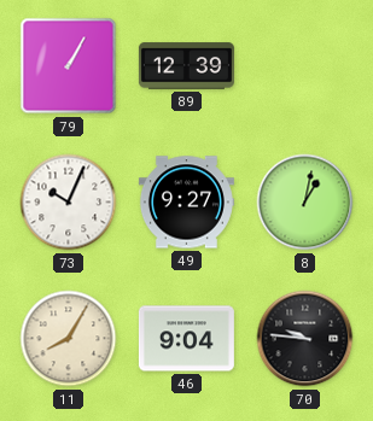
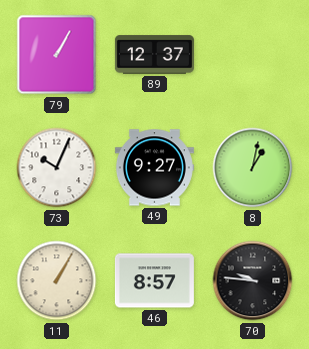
89: 12:39 -> 12:37 (154, 55)
11: 8:05 -> 1:05 (57, 281)
46: 9:04 -> 8:57 (154, 281)
